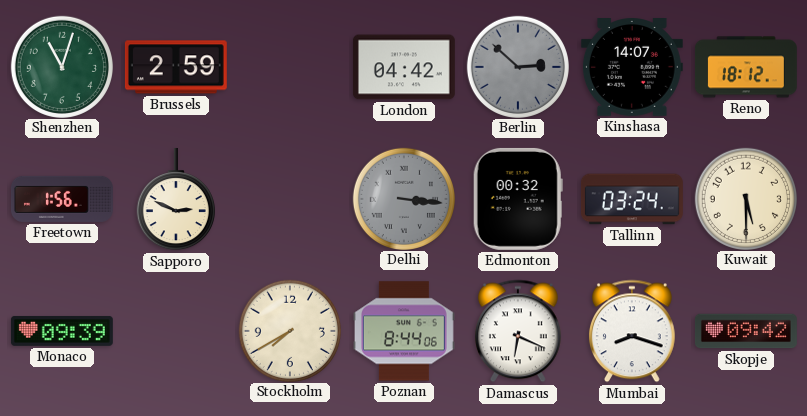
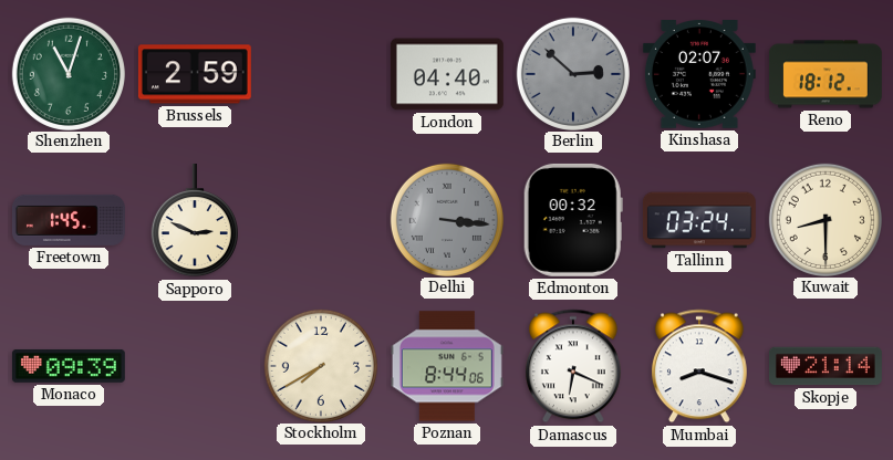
London: 04:42 -> 04:40 (447, 74)
Kinshasa: 14:07 -> 02:07 (699, 75)
Freetown: 1:56 -> 1:45 (69, 220)
Kuwait: 5:30 -> 8:30 (824, 219)
Skopje: 09:42 -> 21:14 (825, 366)
